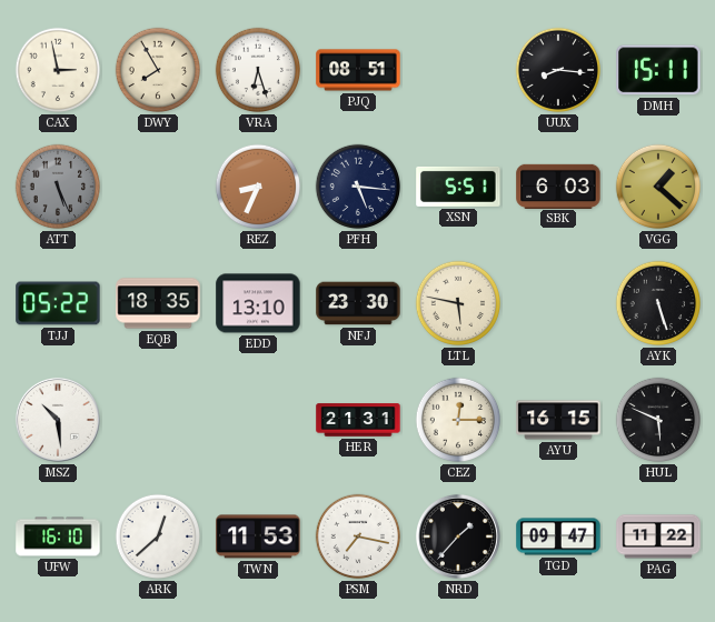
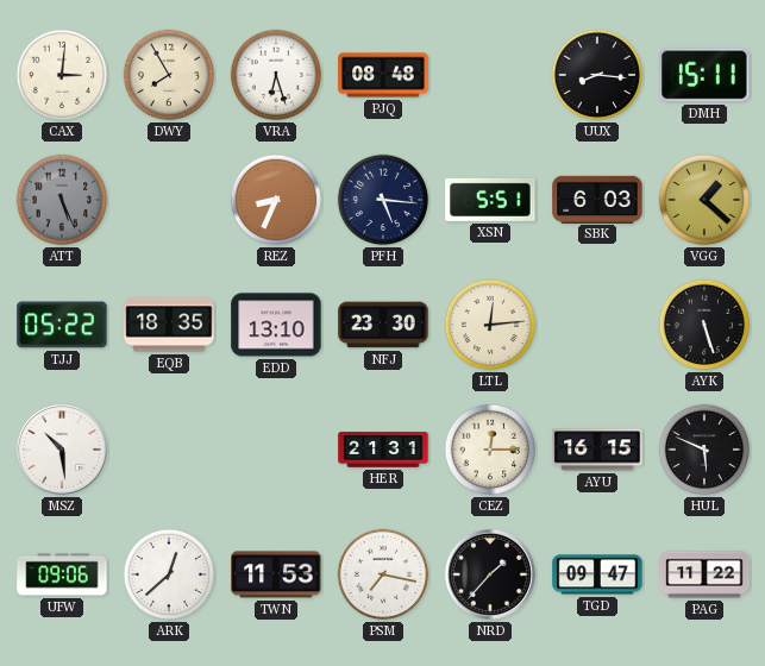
CAX: 2:58 -> 3:01 (62, 75)
PJQ: 08:51 -> 08:48 (383, 75)
LTL: 5:47 -> 12:14 (490, 325)
UFW: 16:10 -> 09:06 (62, 574)
